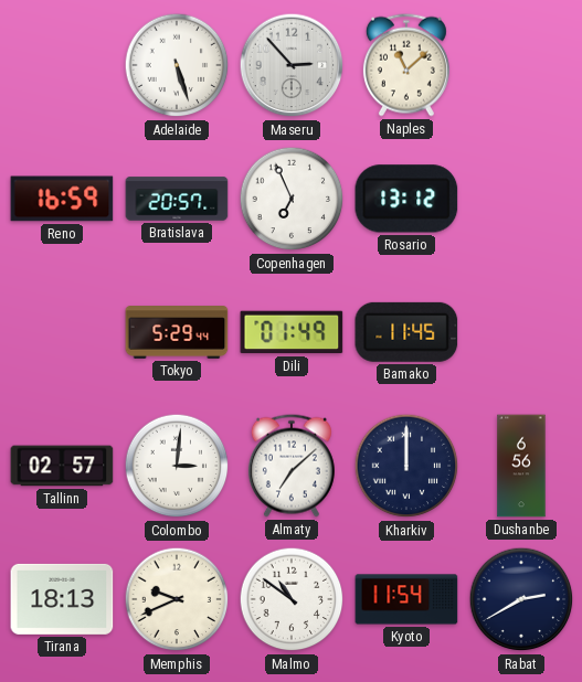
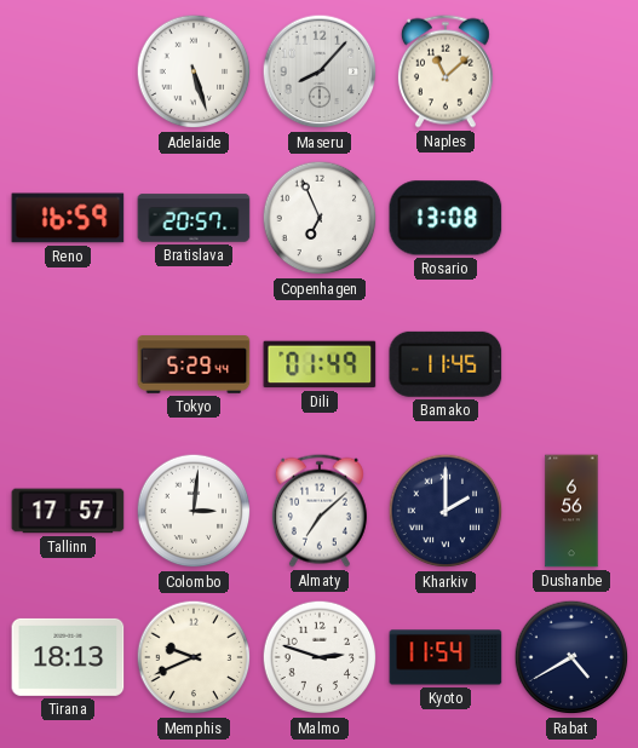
Maseru: 2:53 -> 8:07 (320, 71)
Rosario: 13:12 -> 13:08 (446, 218)
Tallinn: 02:57 -> 17:57 (68, 511)
Kharkiv: 12:00 -> 2:00 (446, 511)
Malmo: 10:51 -> 2:48 (320, 657)
Rabat: 2:40 -> 4:40 (571, 657)
